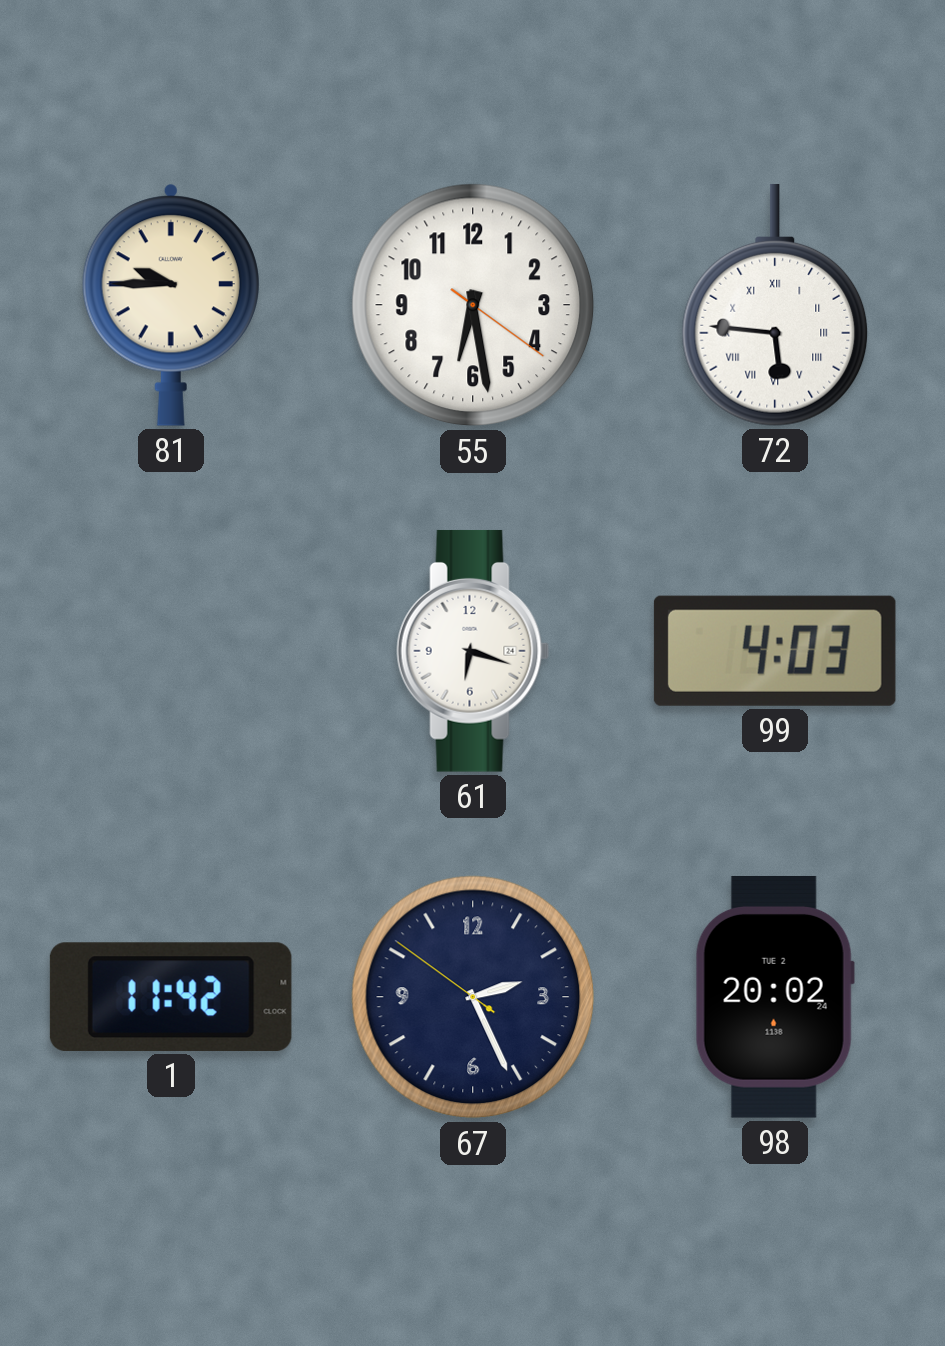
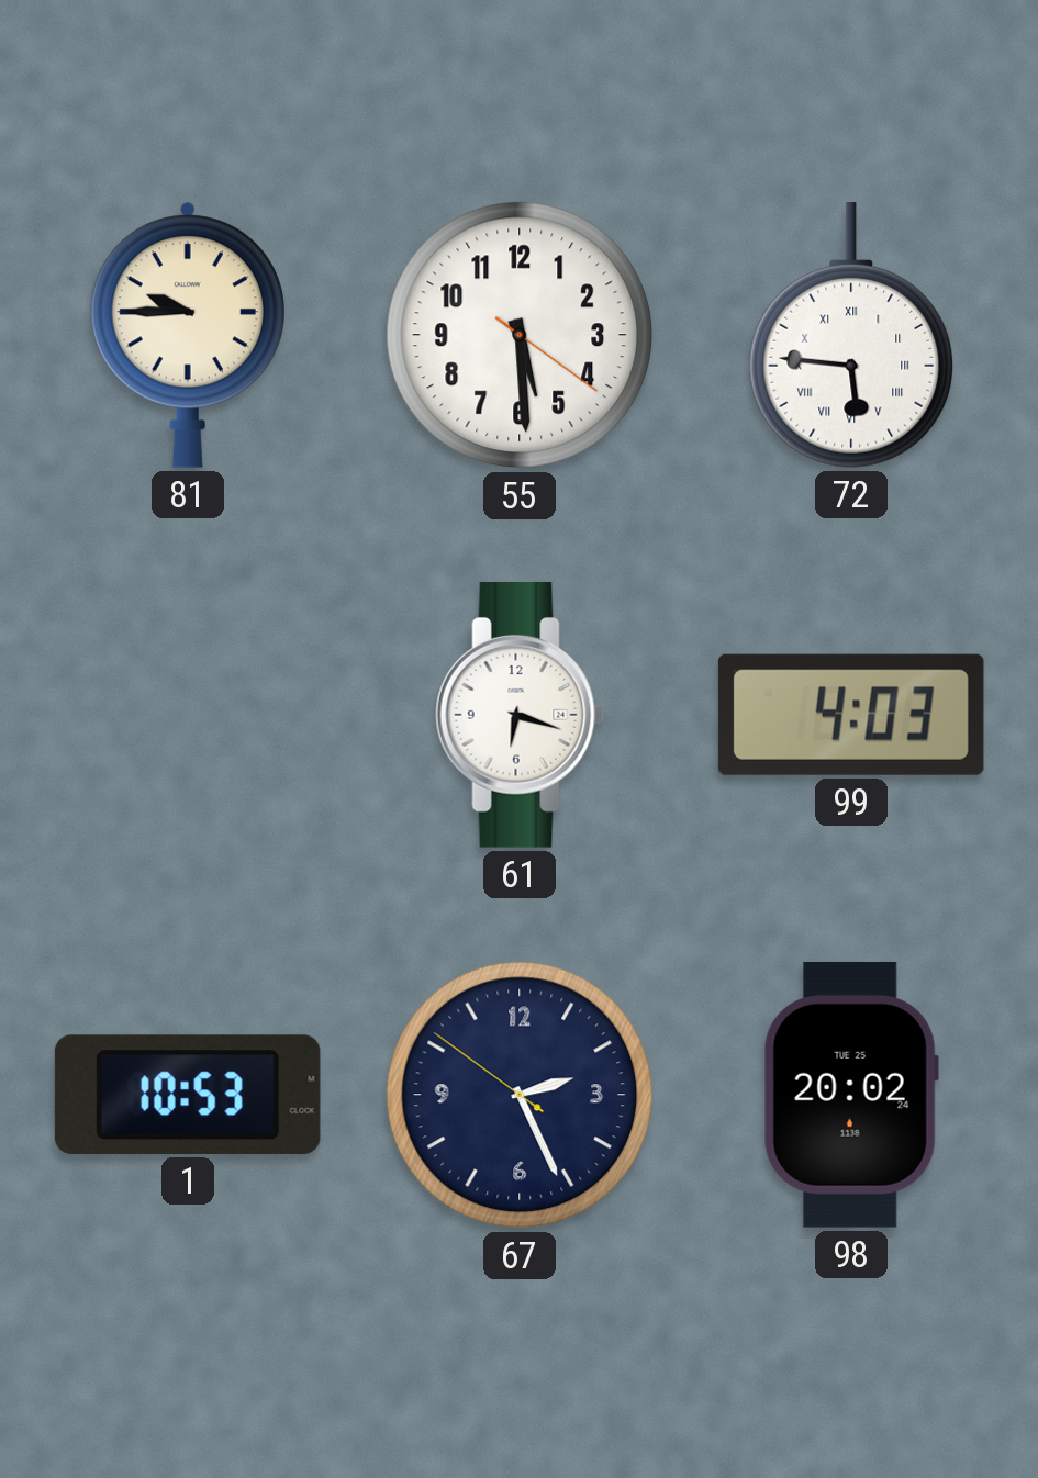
55: 6:28 -> 5:29 (520, 335)
1: 11:42 -> 10:53 (188, 1095)
98 date: TUE 2 -> TUE 25 (851, 1095)
